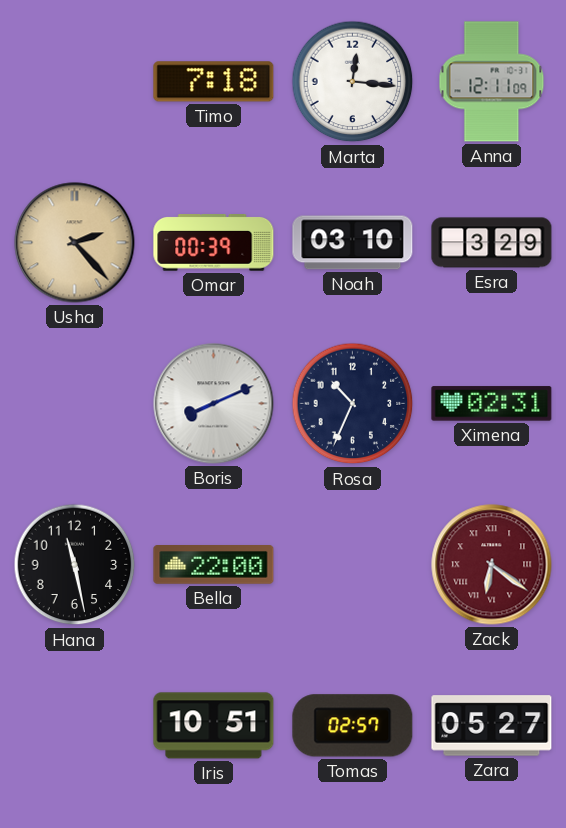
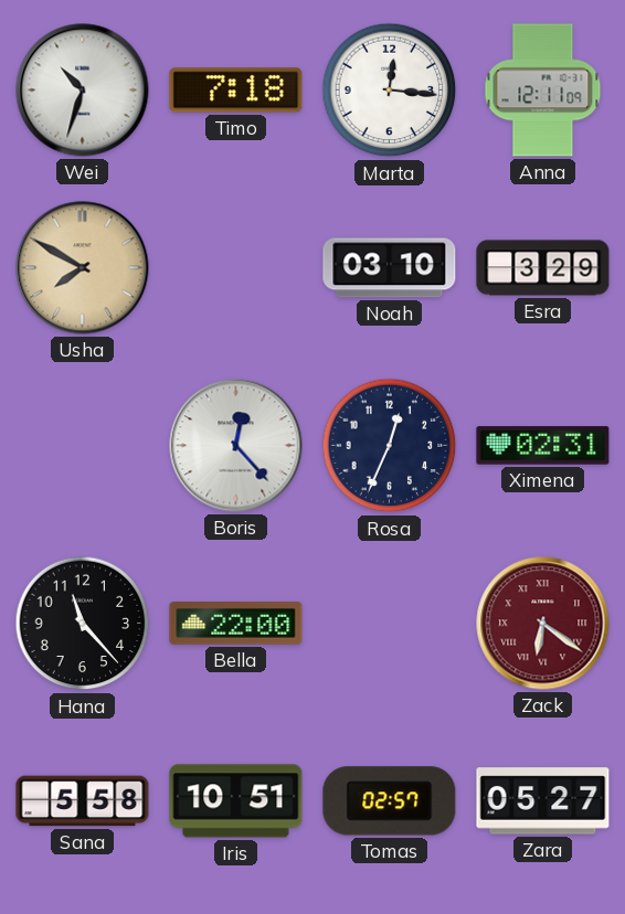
Wei: none -> 10:33 (83, 91)
Usha: 2:23 -> 7:50 (83, 268)
Omar: 00:39 -> none (214, 243)
Boris: 8:11 -> 12:23 (236, 446)
Rosa: 10:34 -> 12:34 (390, 446)
Hana: 11:28 -> 11:23 (83, 624)
Sana: none -> 5:58 (83, 801)
